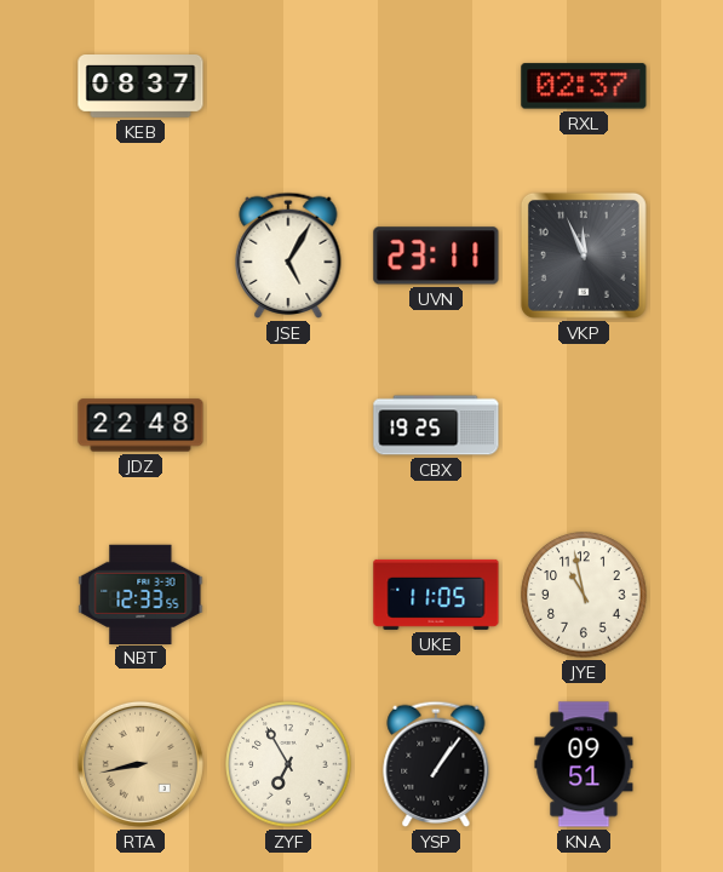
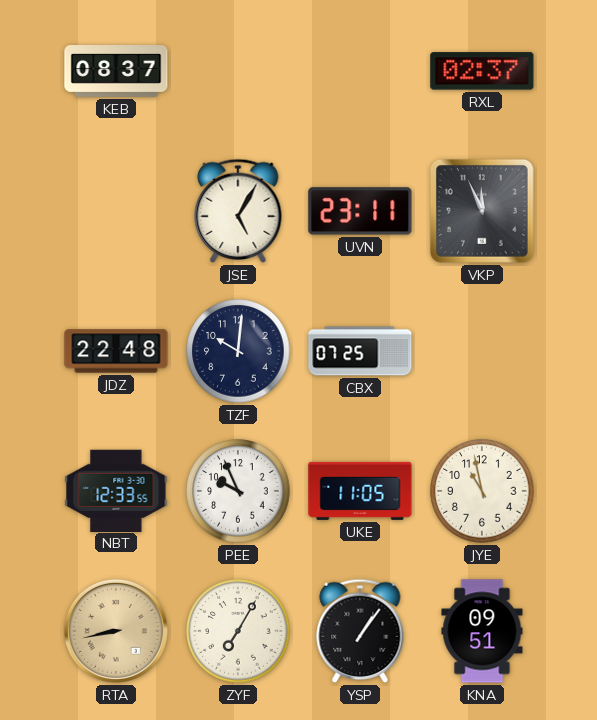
TZF: none -> 10:01 (238, 351)
CBX: 19:25 -> 07:25 (360, 351)
PEE: none -> 9:56 (238, 491)
ZYF: 6:55 -> 7:05 (238, 631)
